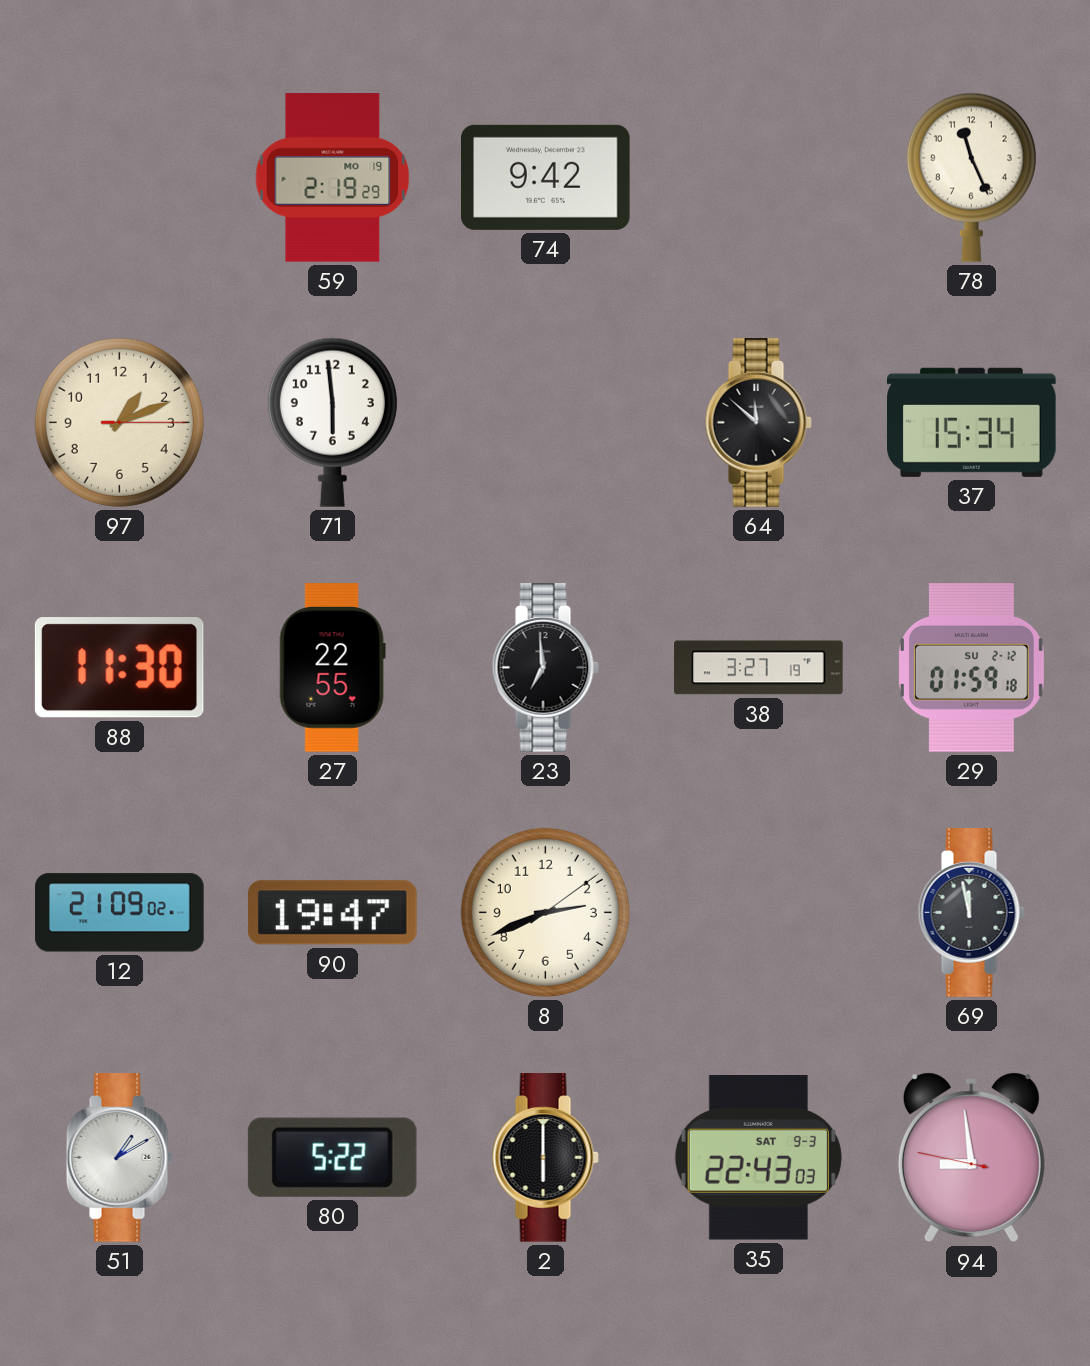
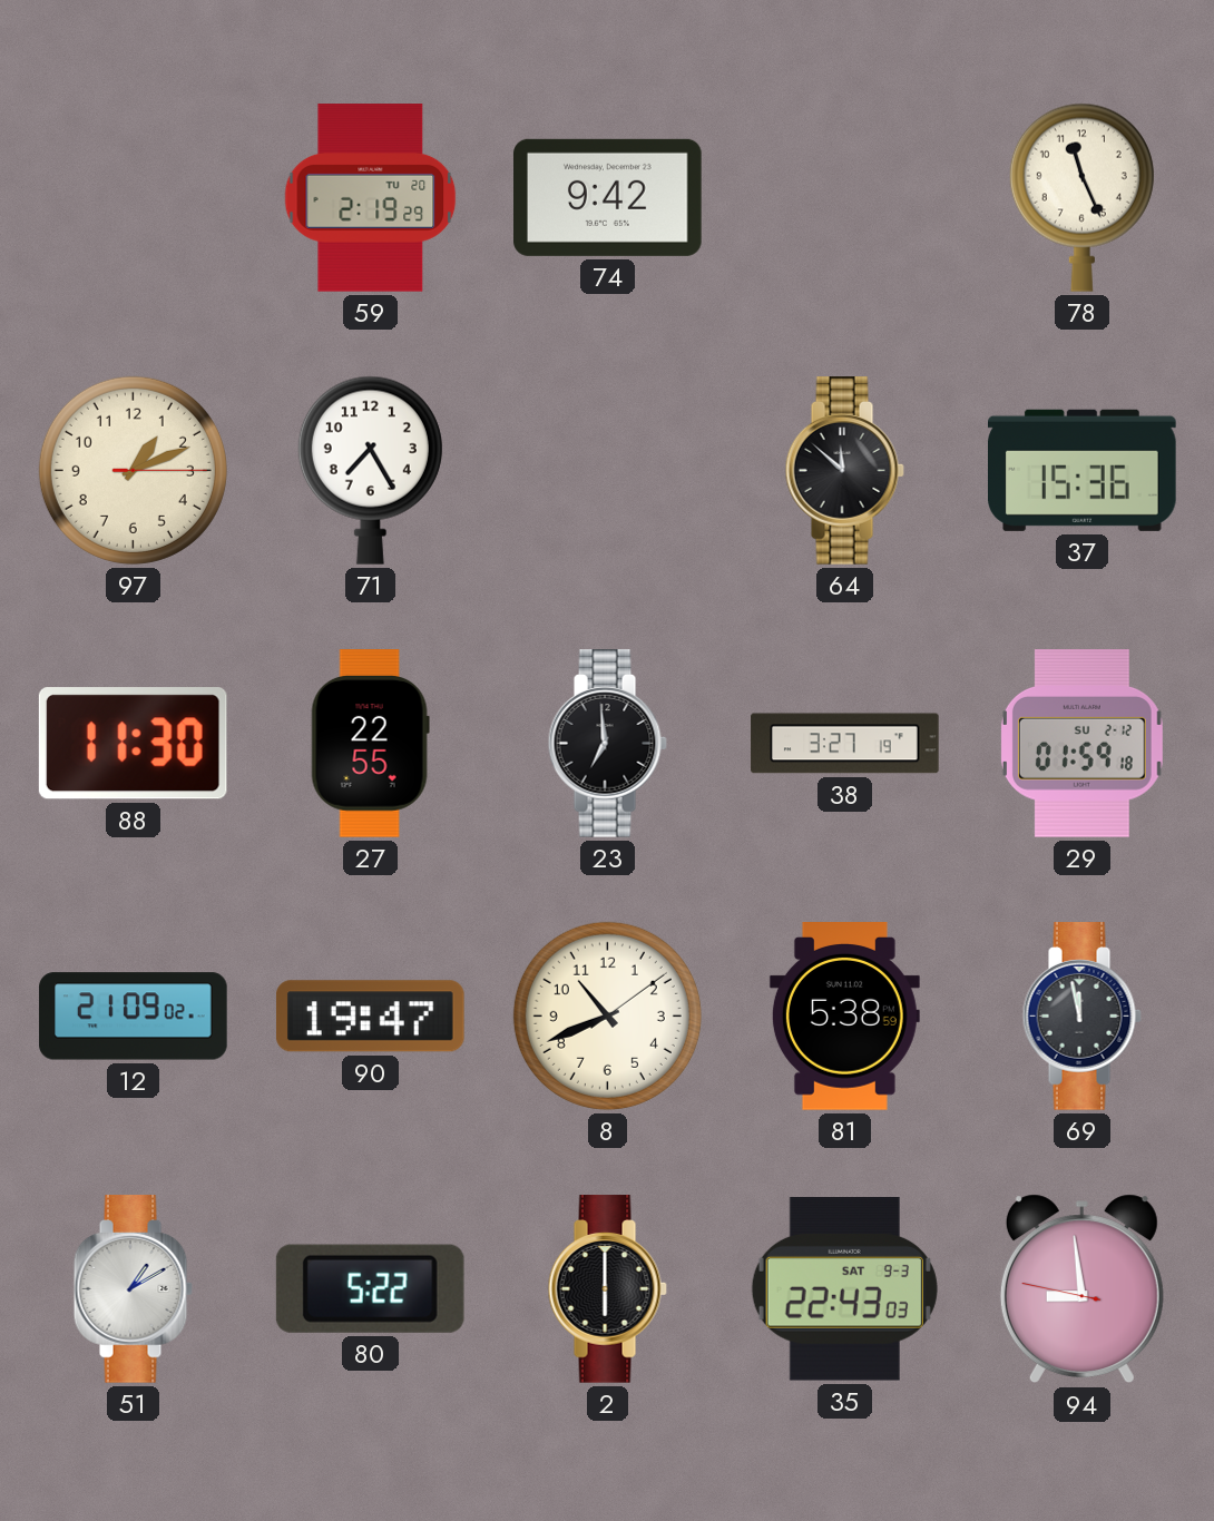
59 date: MO 19 -> TU 20 (371, 198)
71: 5:59 -> 7:25 (370, 470)
37: 15:34 -> 15:36 (1083, 470)
8: 2:41 -> 10:41 (607, 1015)
81: none -> 5:38 (844, 1017)
